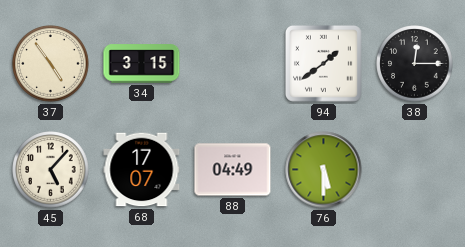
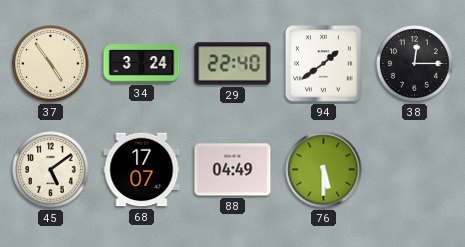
34: 3:15 -> 3:24 (142, 64)
29: none -> 22:40 (233, 64)
45: 5:07 -> 5:09 (51, 170)
